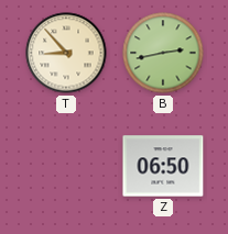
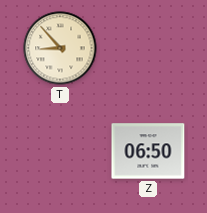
B: 2:43 -> none (163, 53)
